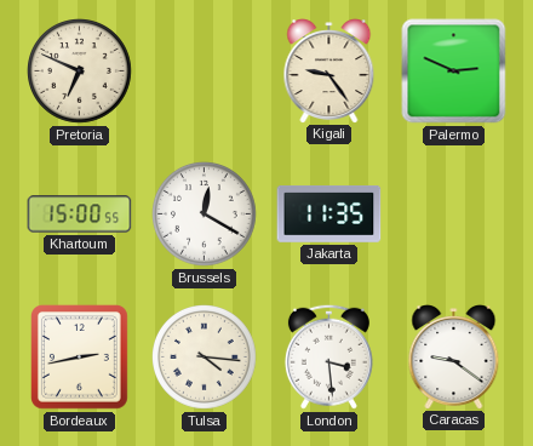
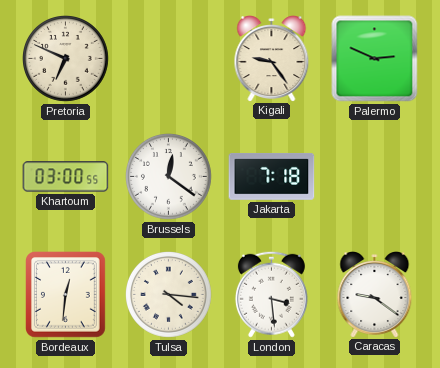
Khartoum: 15:00 -> 03:00 (66, 177)
Brussels: 12:20 -> 12:21 (169, 177)
Jakarta: 11:35 -> 7:18 (272, 177)
Bordeaux: 2:43 -> 12:31 (66, 295)
